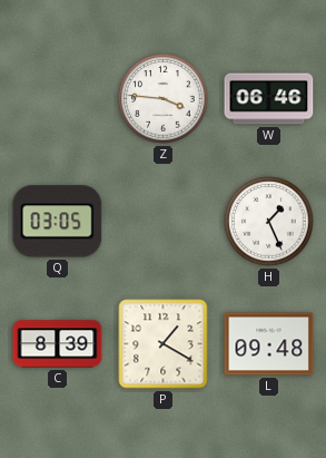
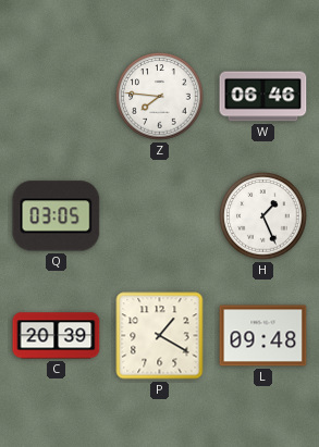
Z: 3:46 -> 7:46 (160, 97)
C: 8:39 -> 20:39 (57, 336)
